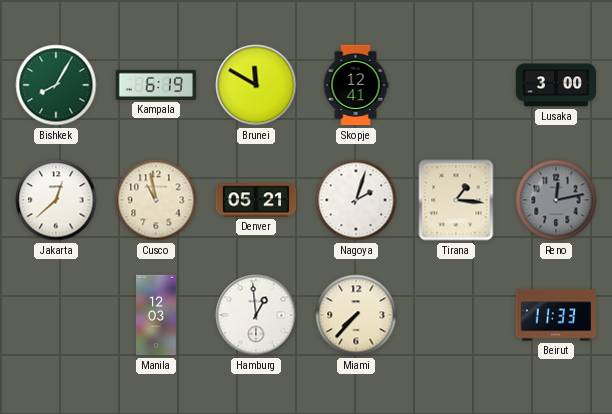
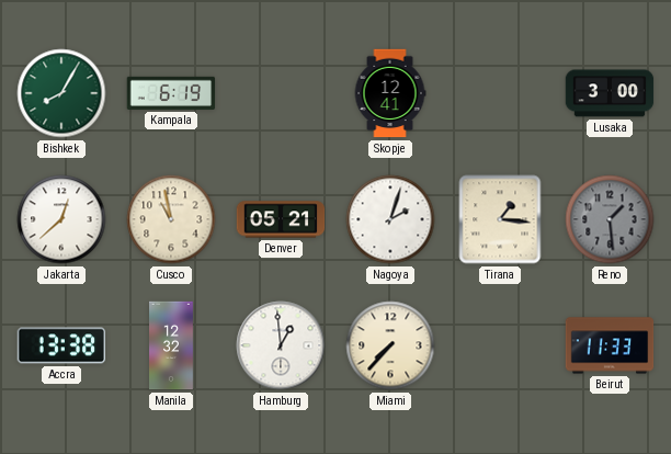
Brunei: 11:50 -> none (256, 85)
Reno: 12:13 -> 1:29 (610, 219)
Accra: none -> 13:38 (61, 345)
Manila: 12:03 -> 12:32 (172, 345)
